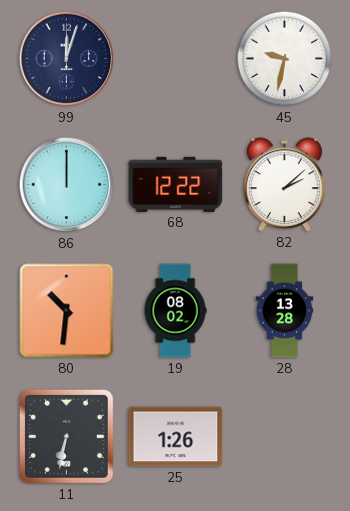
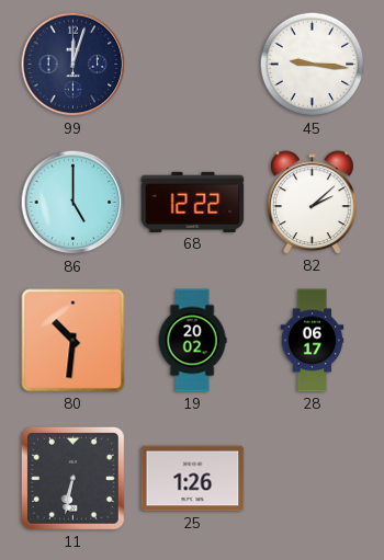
45: 9:32 -> 9:16 (313, 65)
86: 12:00 -> 5:00 (74, 203)
19: 08:02 -> 20:02 (192, 341)
28: 13:28 -> 06:17 (313, 341)
